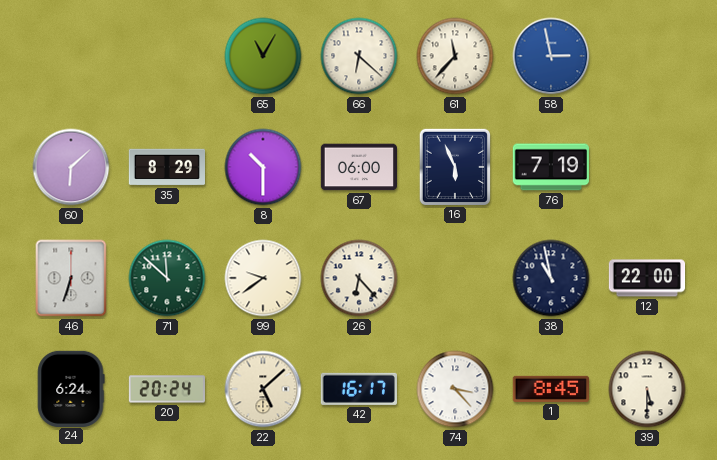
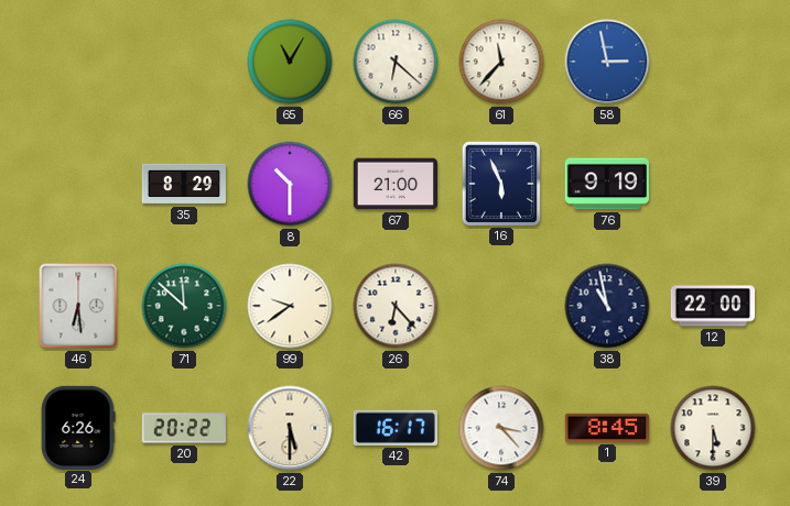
60: 6:08 -> none (71, 167)
67: 06:00 -> 21:00 (394, 184)
76: 7:19 -> 9:19 (606, 184)
46: 6:33 -> 6:29 (78, 306)
24: 6:24 -> 6:26 (78, 427)
20: 20:24 -> 20:22 (183, 428)
22: 5:08 -> 5:30 (290, 428)
